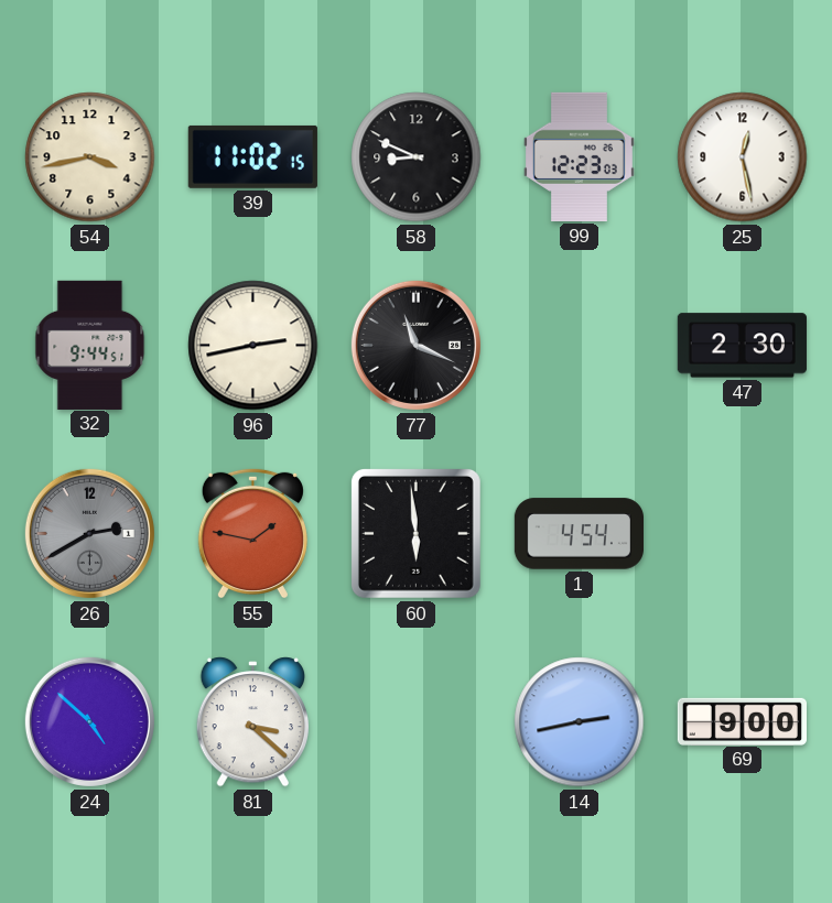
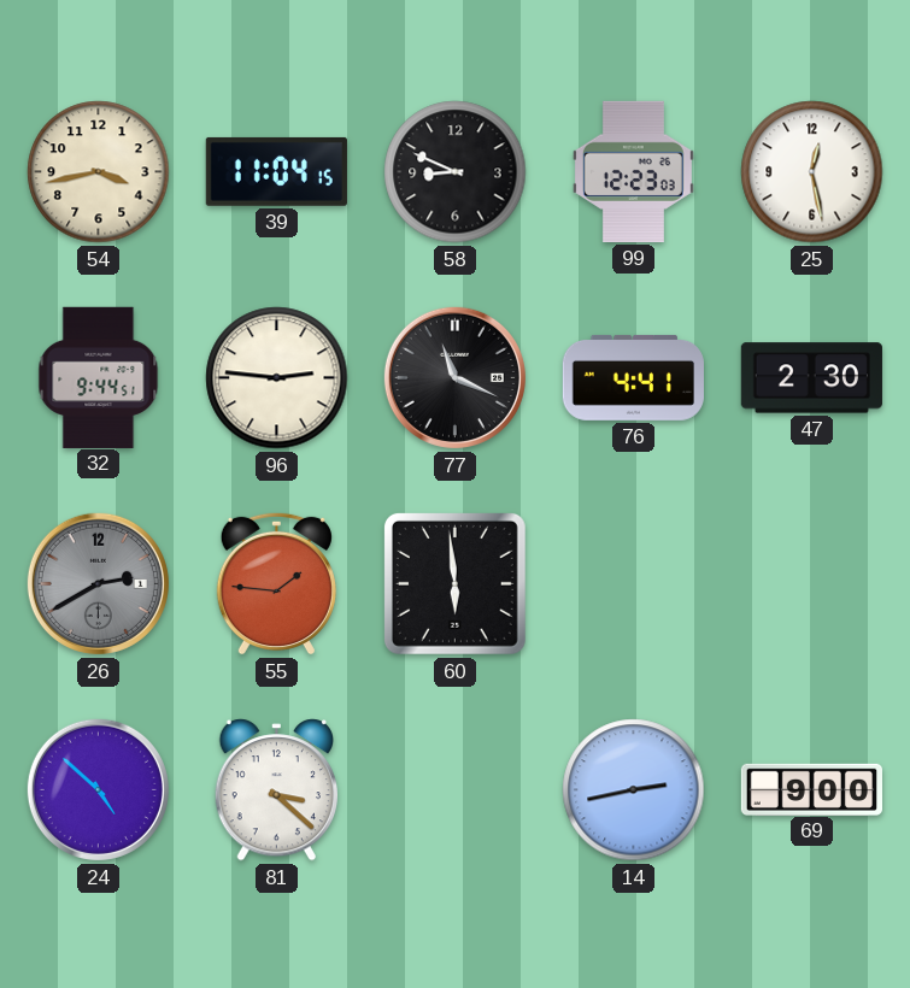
39: 11:02 -> 11:04 (276, 171)
96: 2:43 -> 2:46 (277, 378)
76: none -> 4:41 (633, 377)
55: 1:47 -> 1:46 (276, 583)
1: 4:54 -> none (579, 534)
